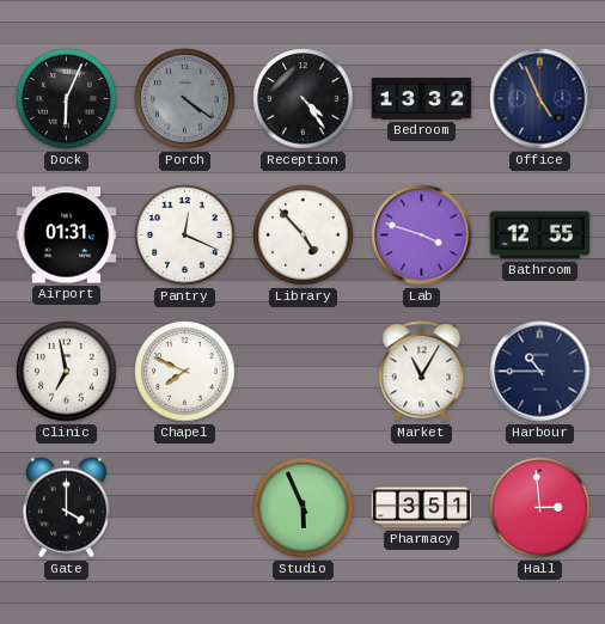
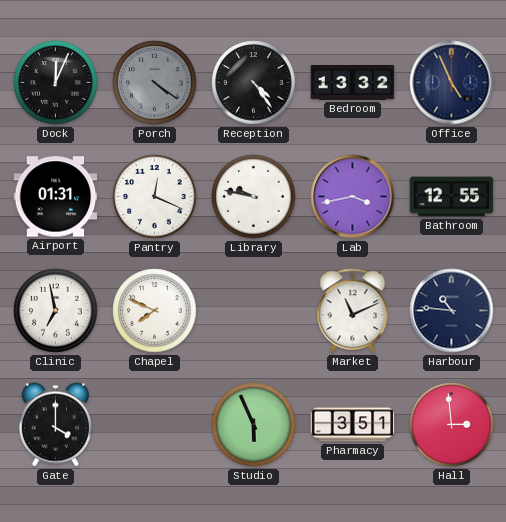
Dock: 6:04 -> 12:04 (56, 83)
Library: 4:53 -> 9:47 (254, 197)
Lab: 3:48 -> 3:43 (353, 197)
Market: 11:05 -> 11:11 (353, 311)
Harbour: 10:45 -> 10:46 (452, 311)
